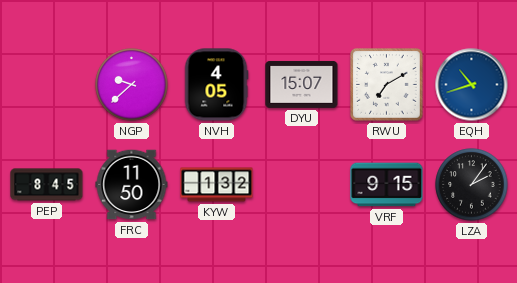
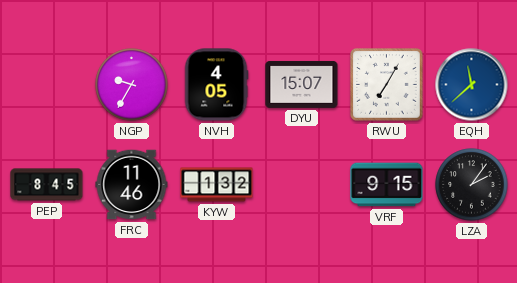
NGP: 9:38 -> 9:35 (132, 85)
RWU: 7:10 -> 7:05 (387, 85)
EQH: 10:42 -> 11:38 (472, 85)
FRC: 11:50 -> 11:46 (132, 185)
